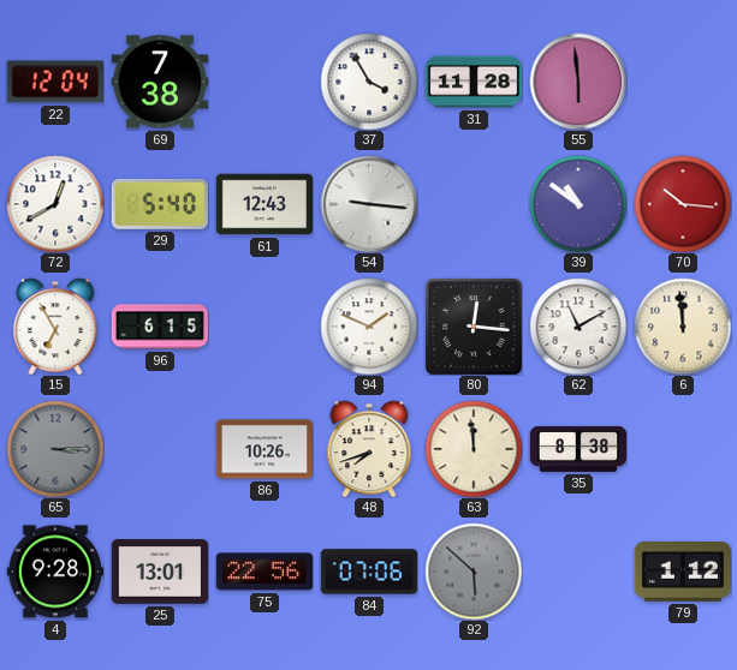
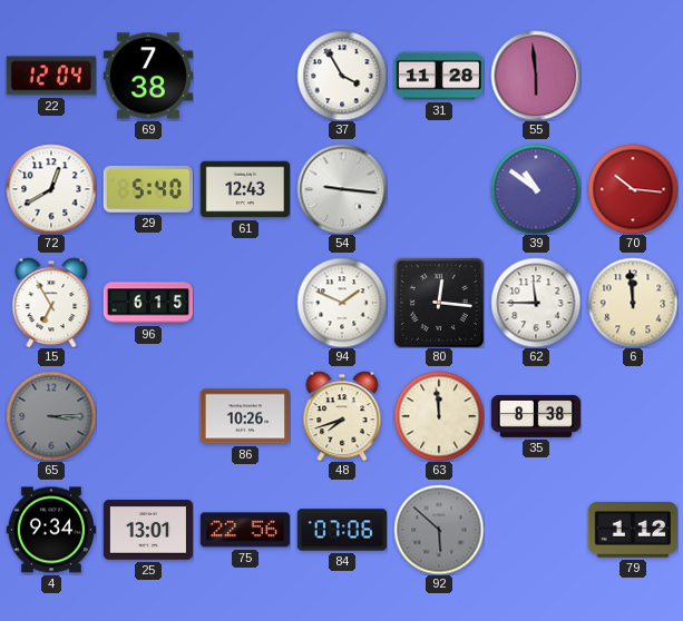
62: 11:10 -> 11:45 (536, 303)
4: 9:28 -> 9:34 (50, 530)
